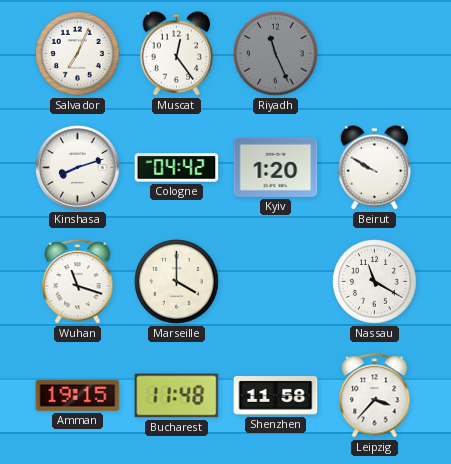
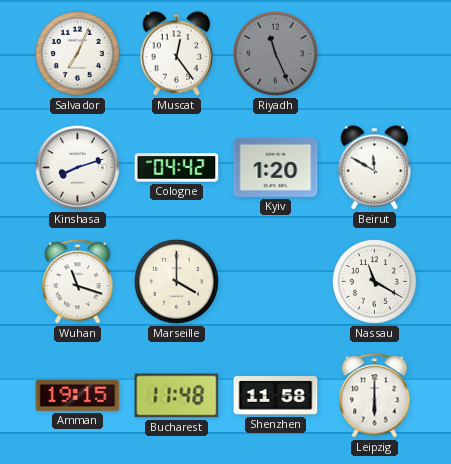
Beirut: 9:50 -> 11:50 (375, 168)
Leipzig: 3:37 -> 6:00 (375, 396)
